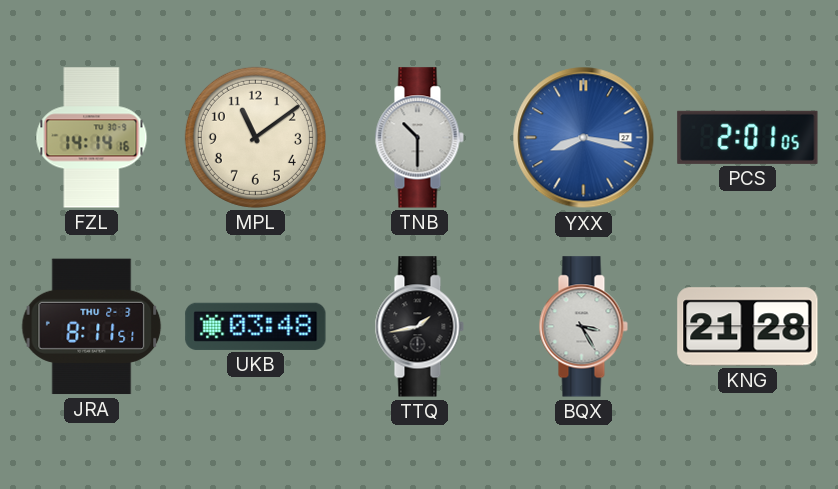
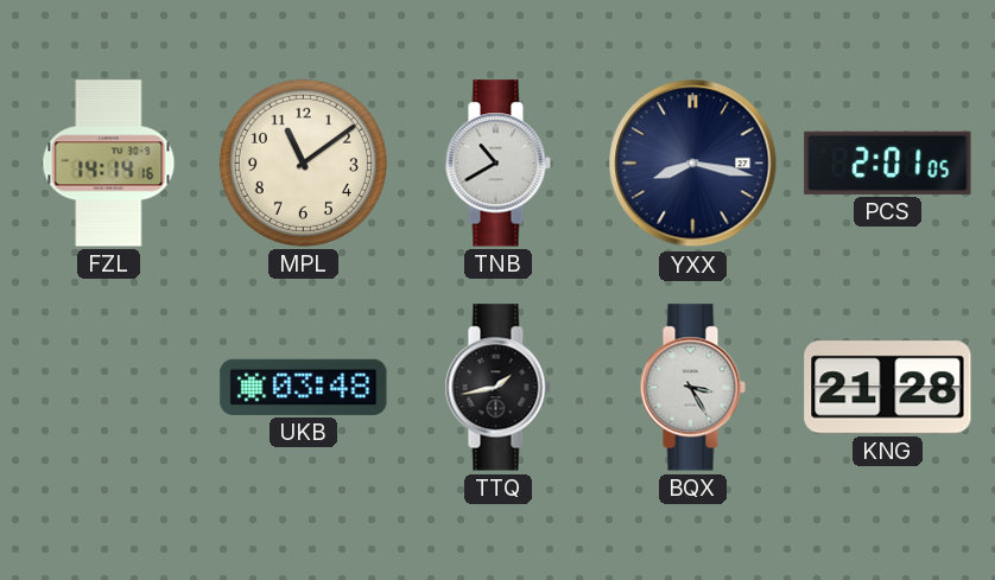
TNB: 10:30 -> 10:40 (497, 164)
YXX dial: blue -> navy (693, 164)
JRA: 8:11 -> none (92, 327)
